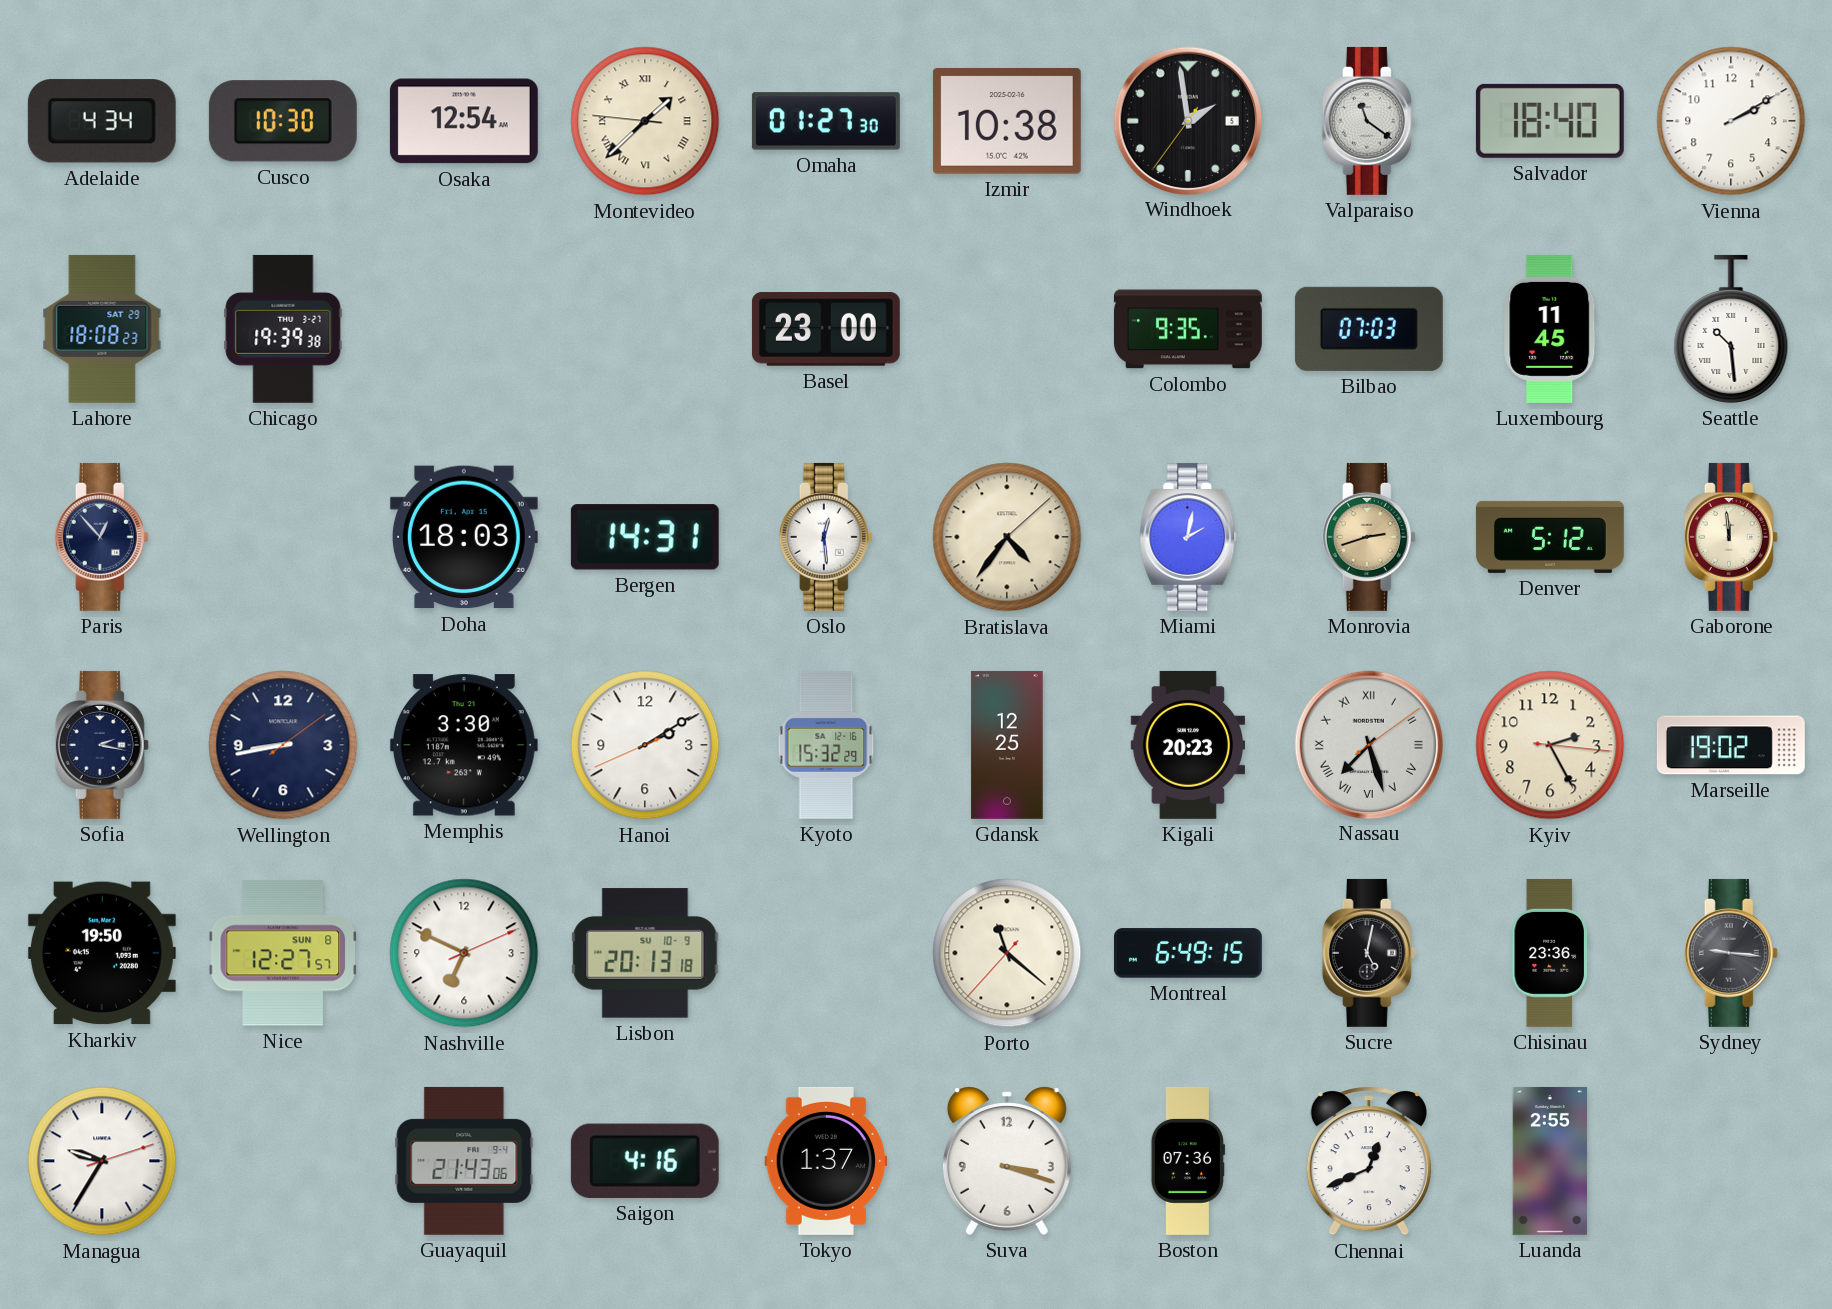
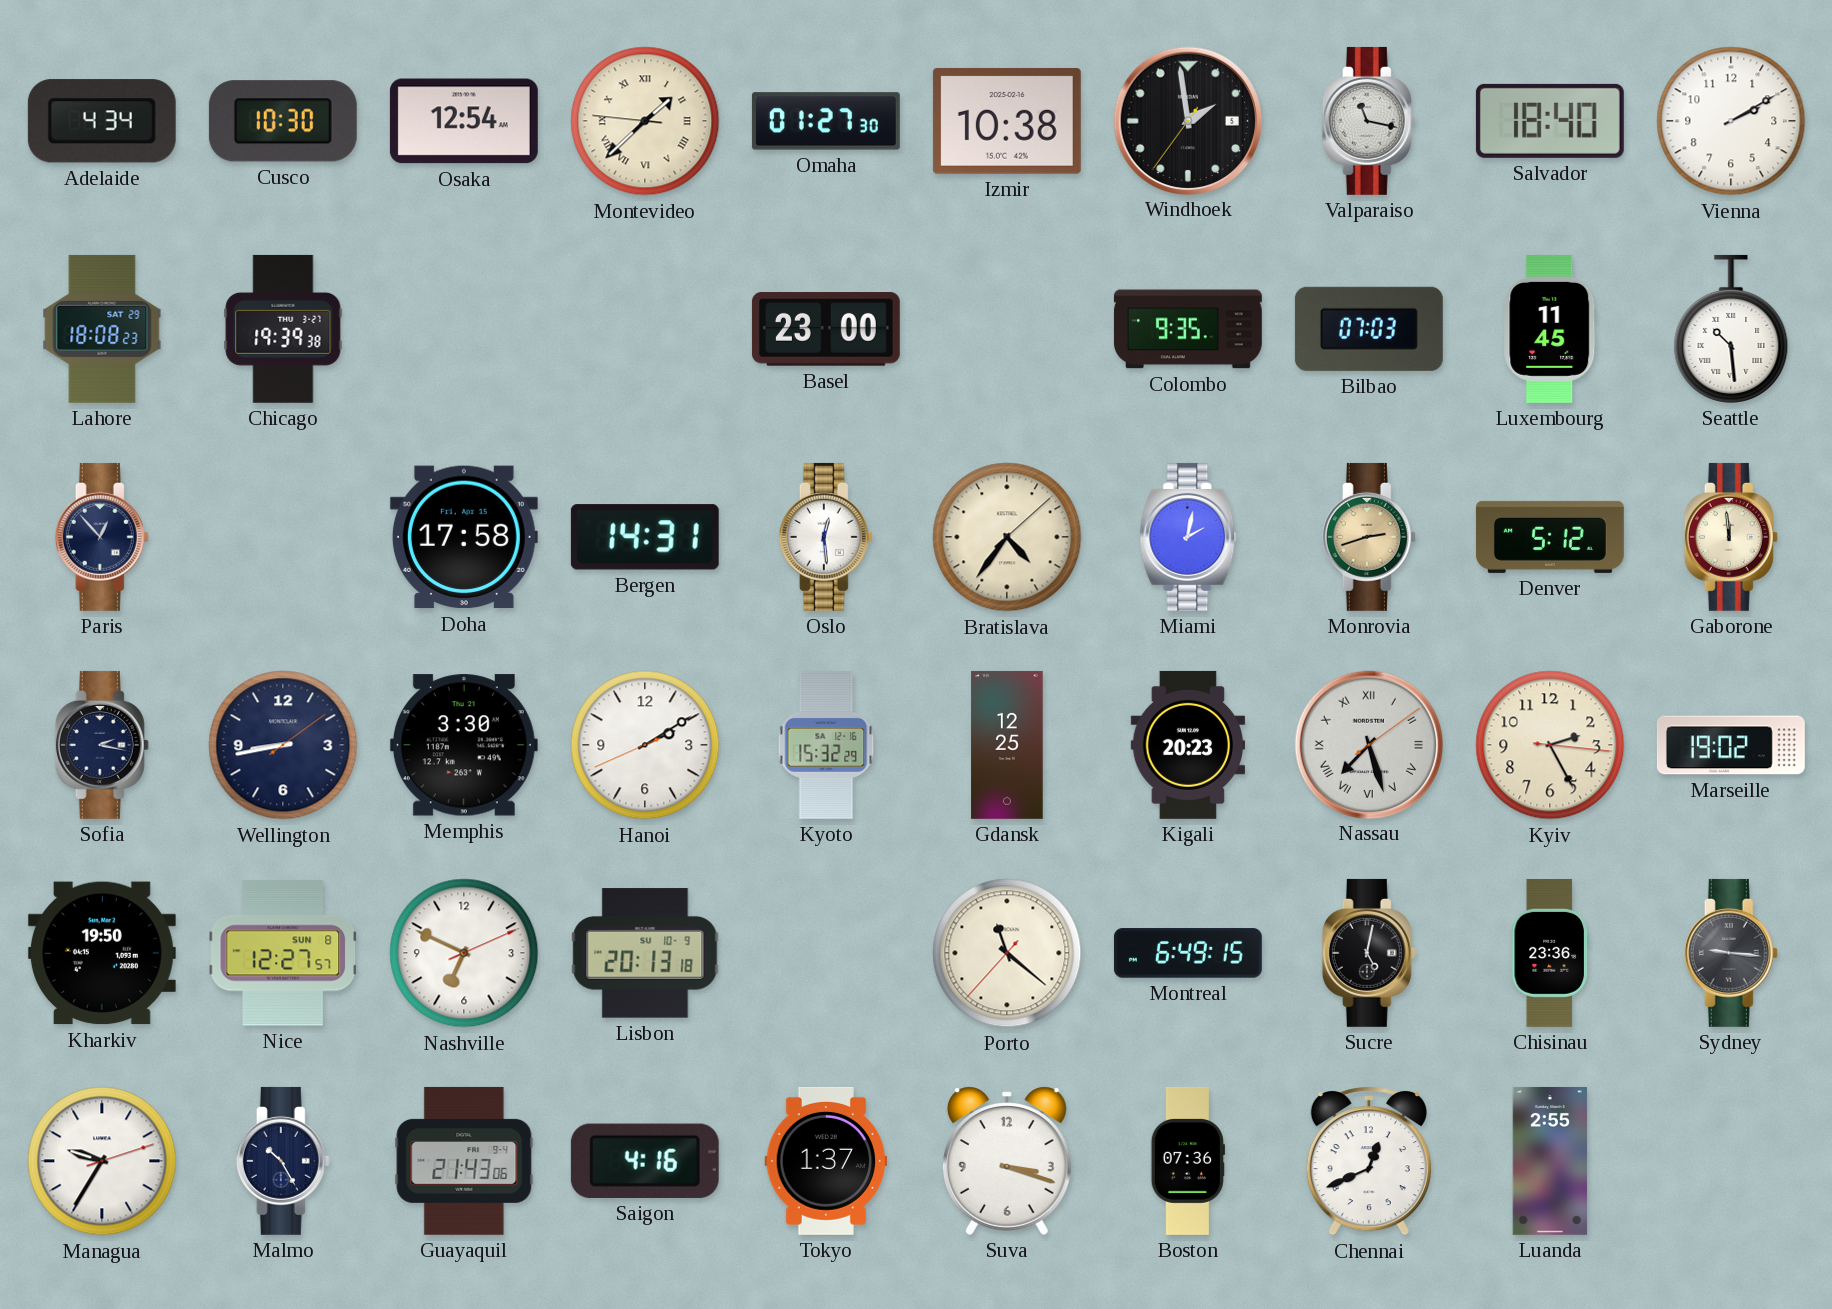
Valparaiso: 11:21 -> 11:17 (1369, 121)
Doha: 18:03 -> 17:58 (464, 537)
Malmo: none -> 10:25 (283, 1161)
